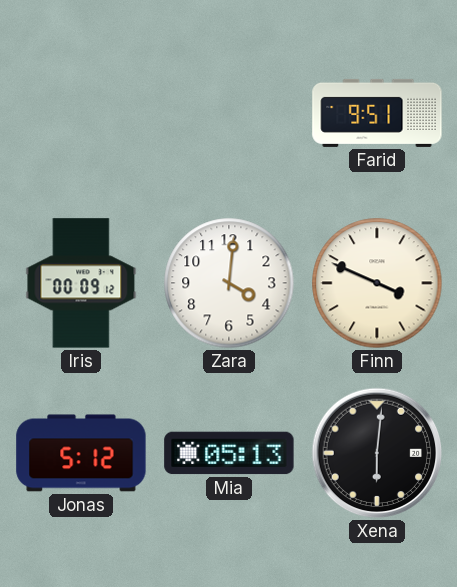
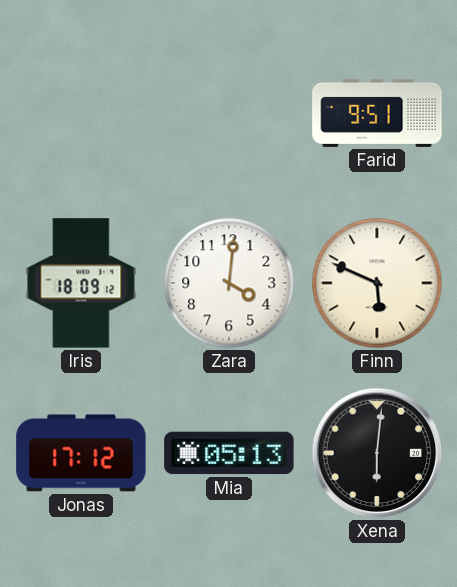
Iris: 00:09 -> 18:09 (81, 283)
Finn: 3:49 -> 5:49 (377, 283)
Jonas: 5:12 -> 17:12 (81, 453)
